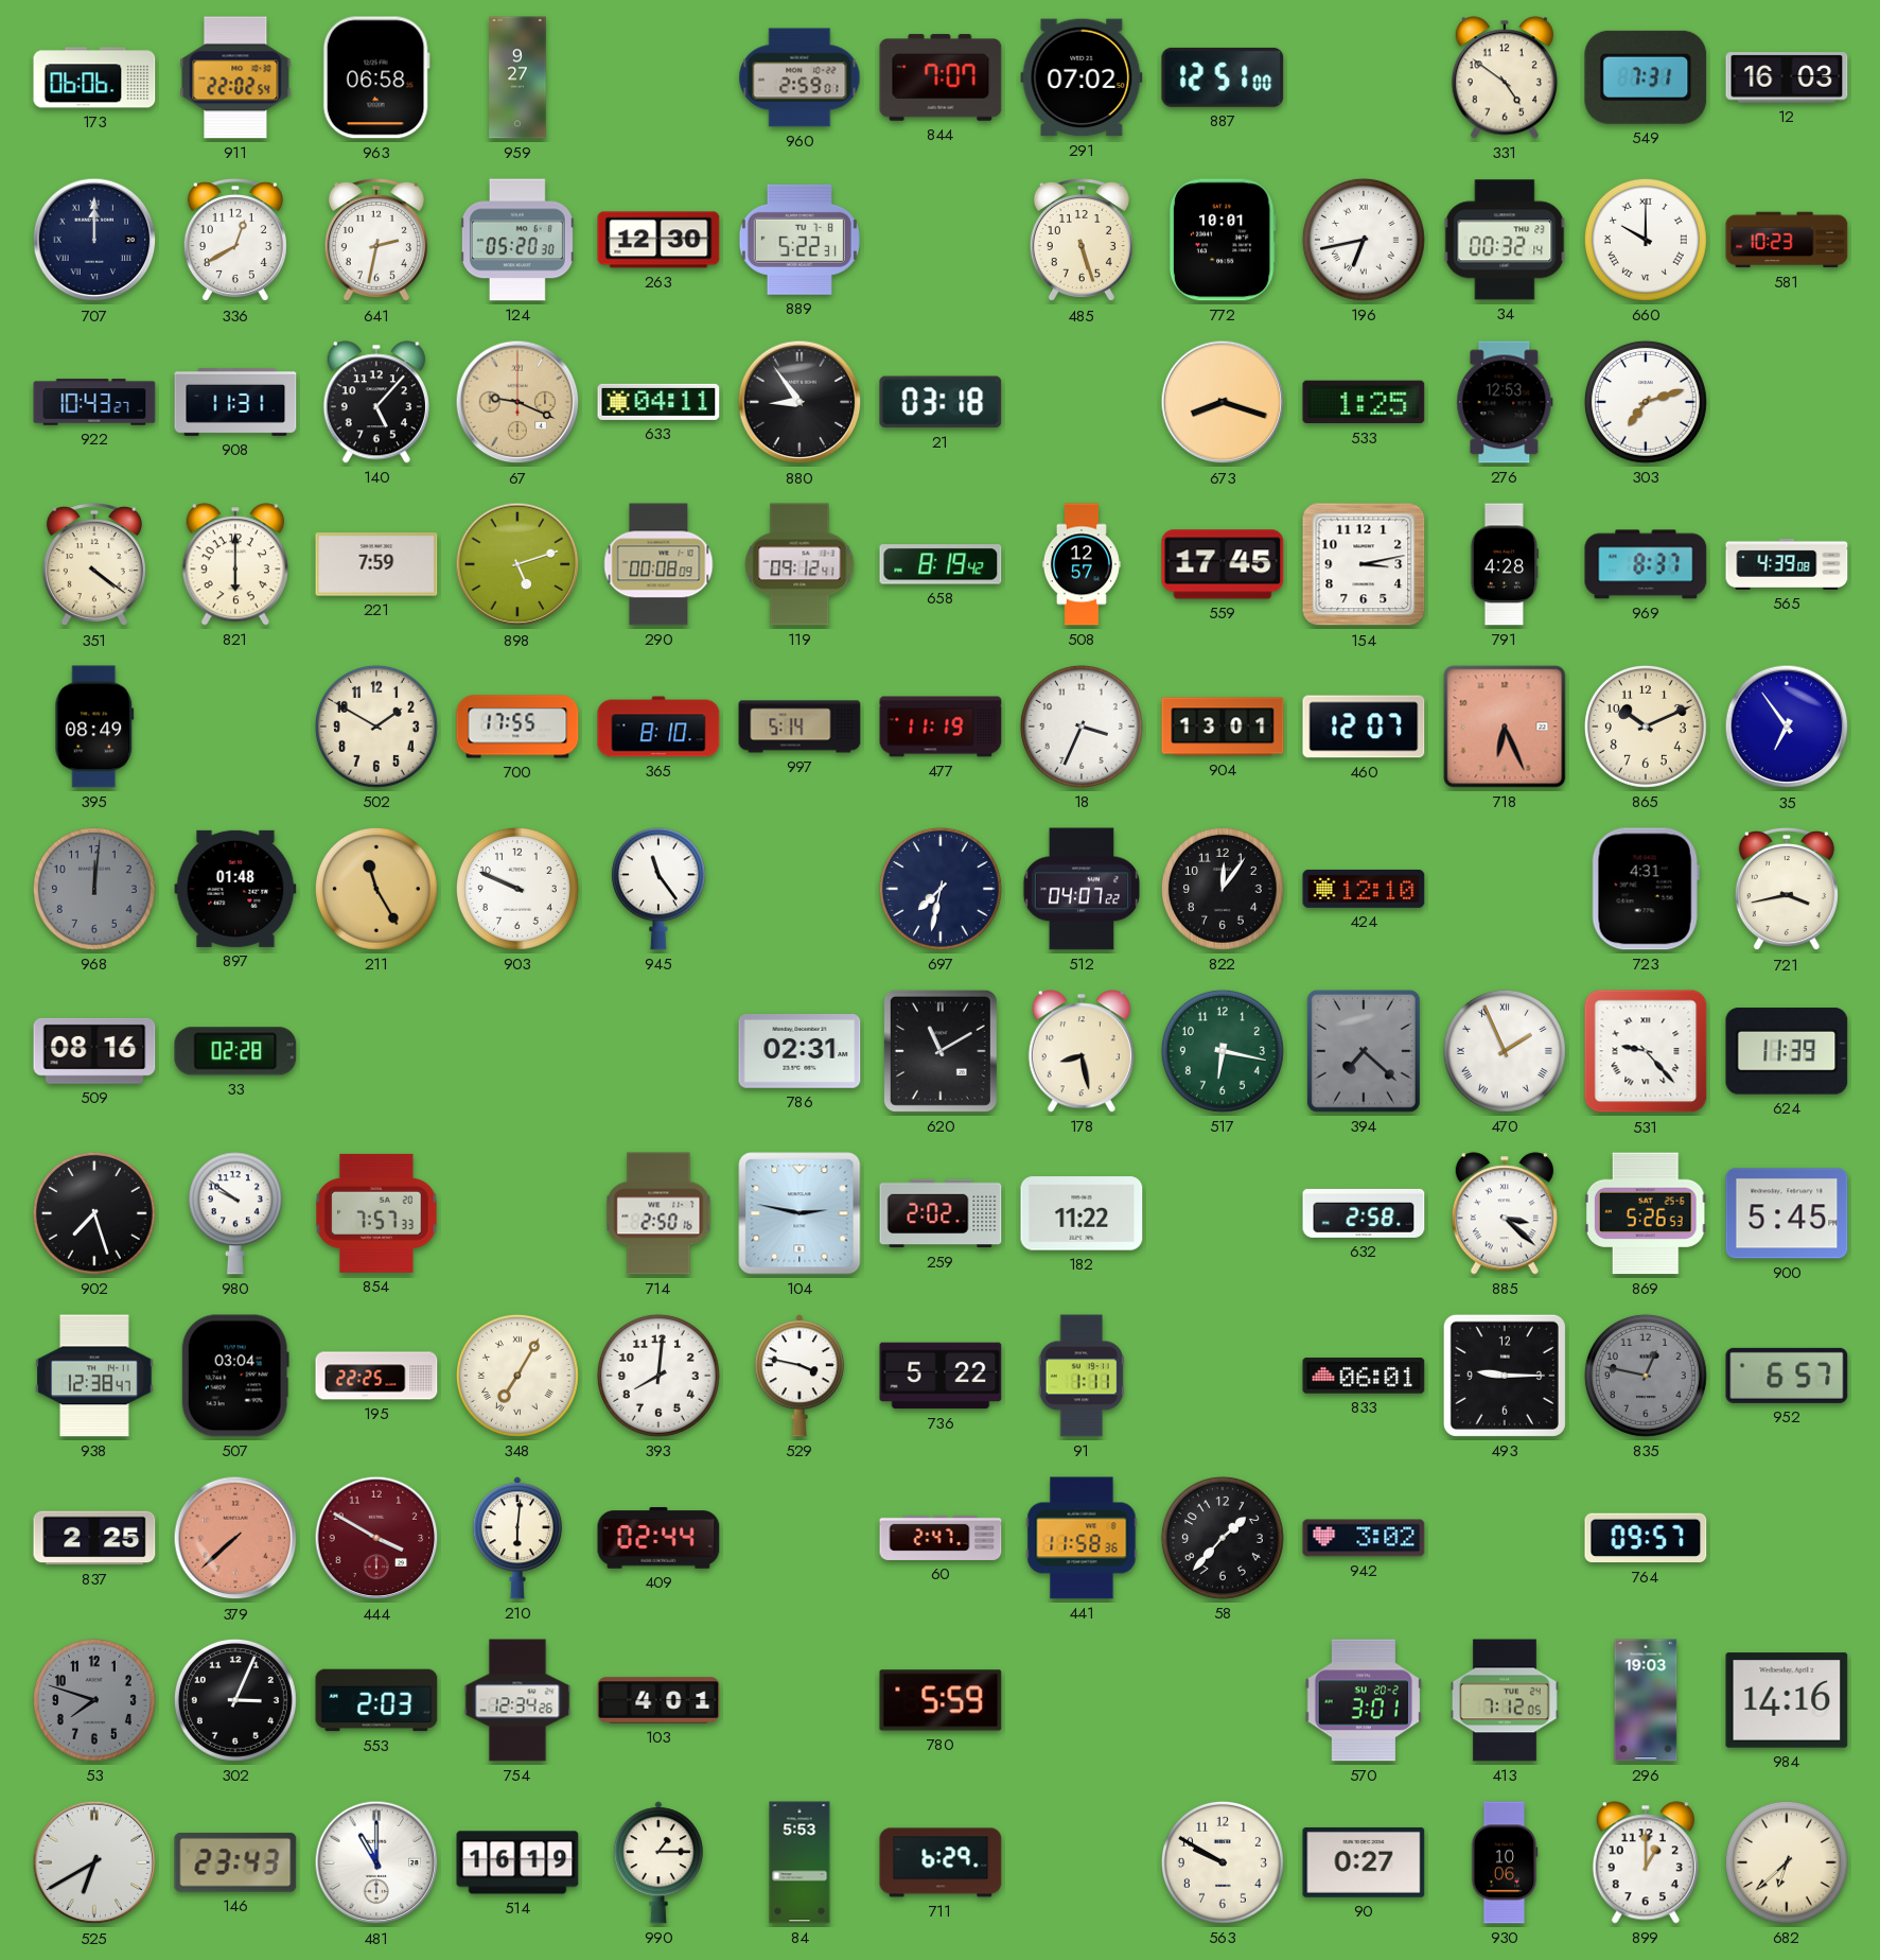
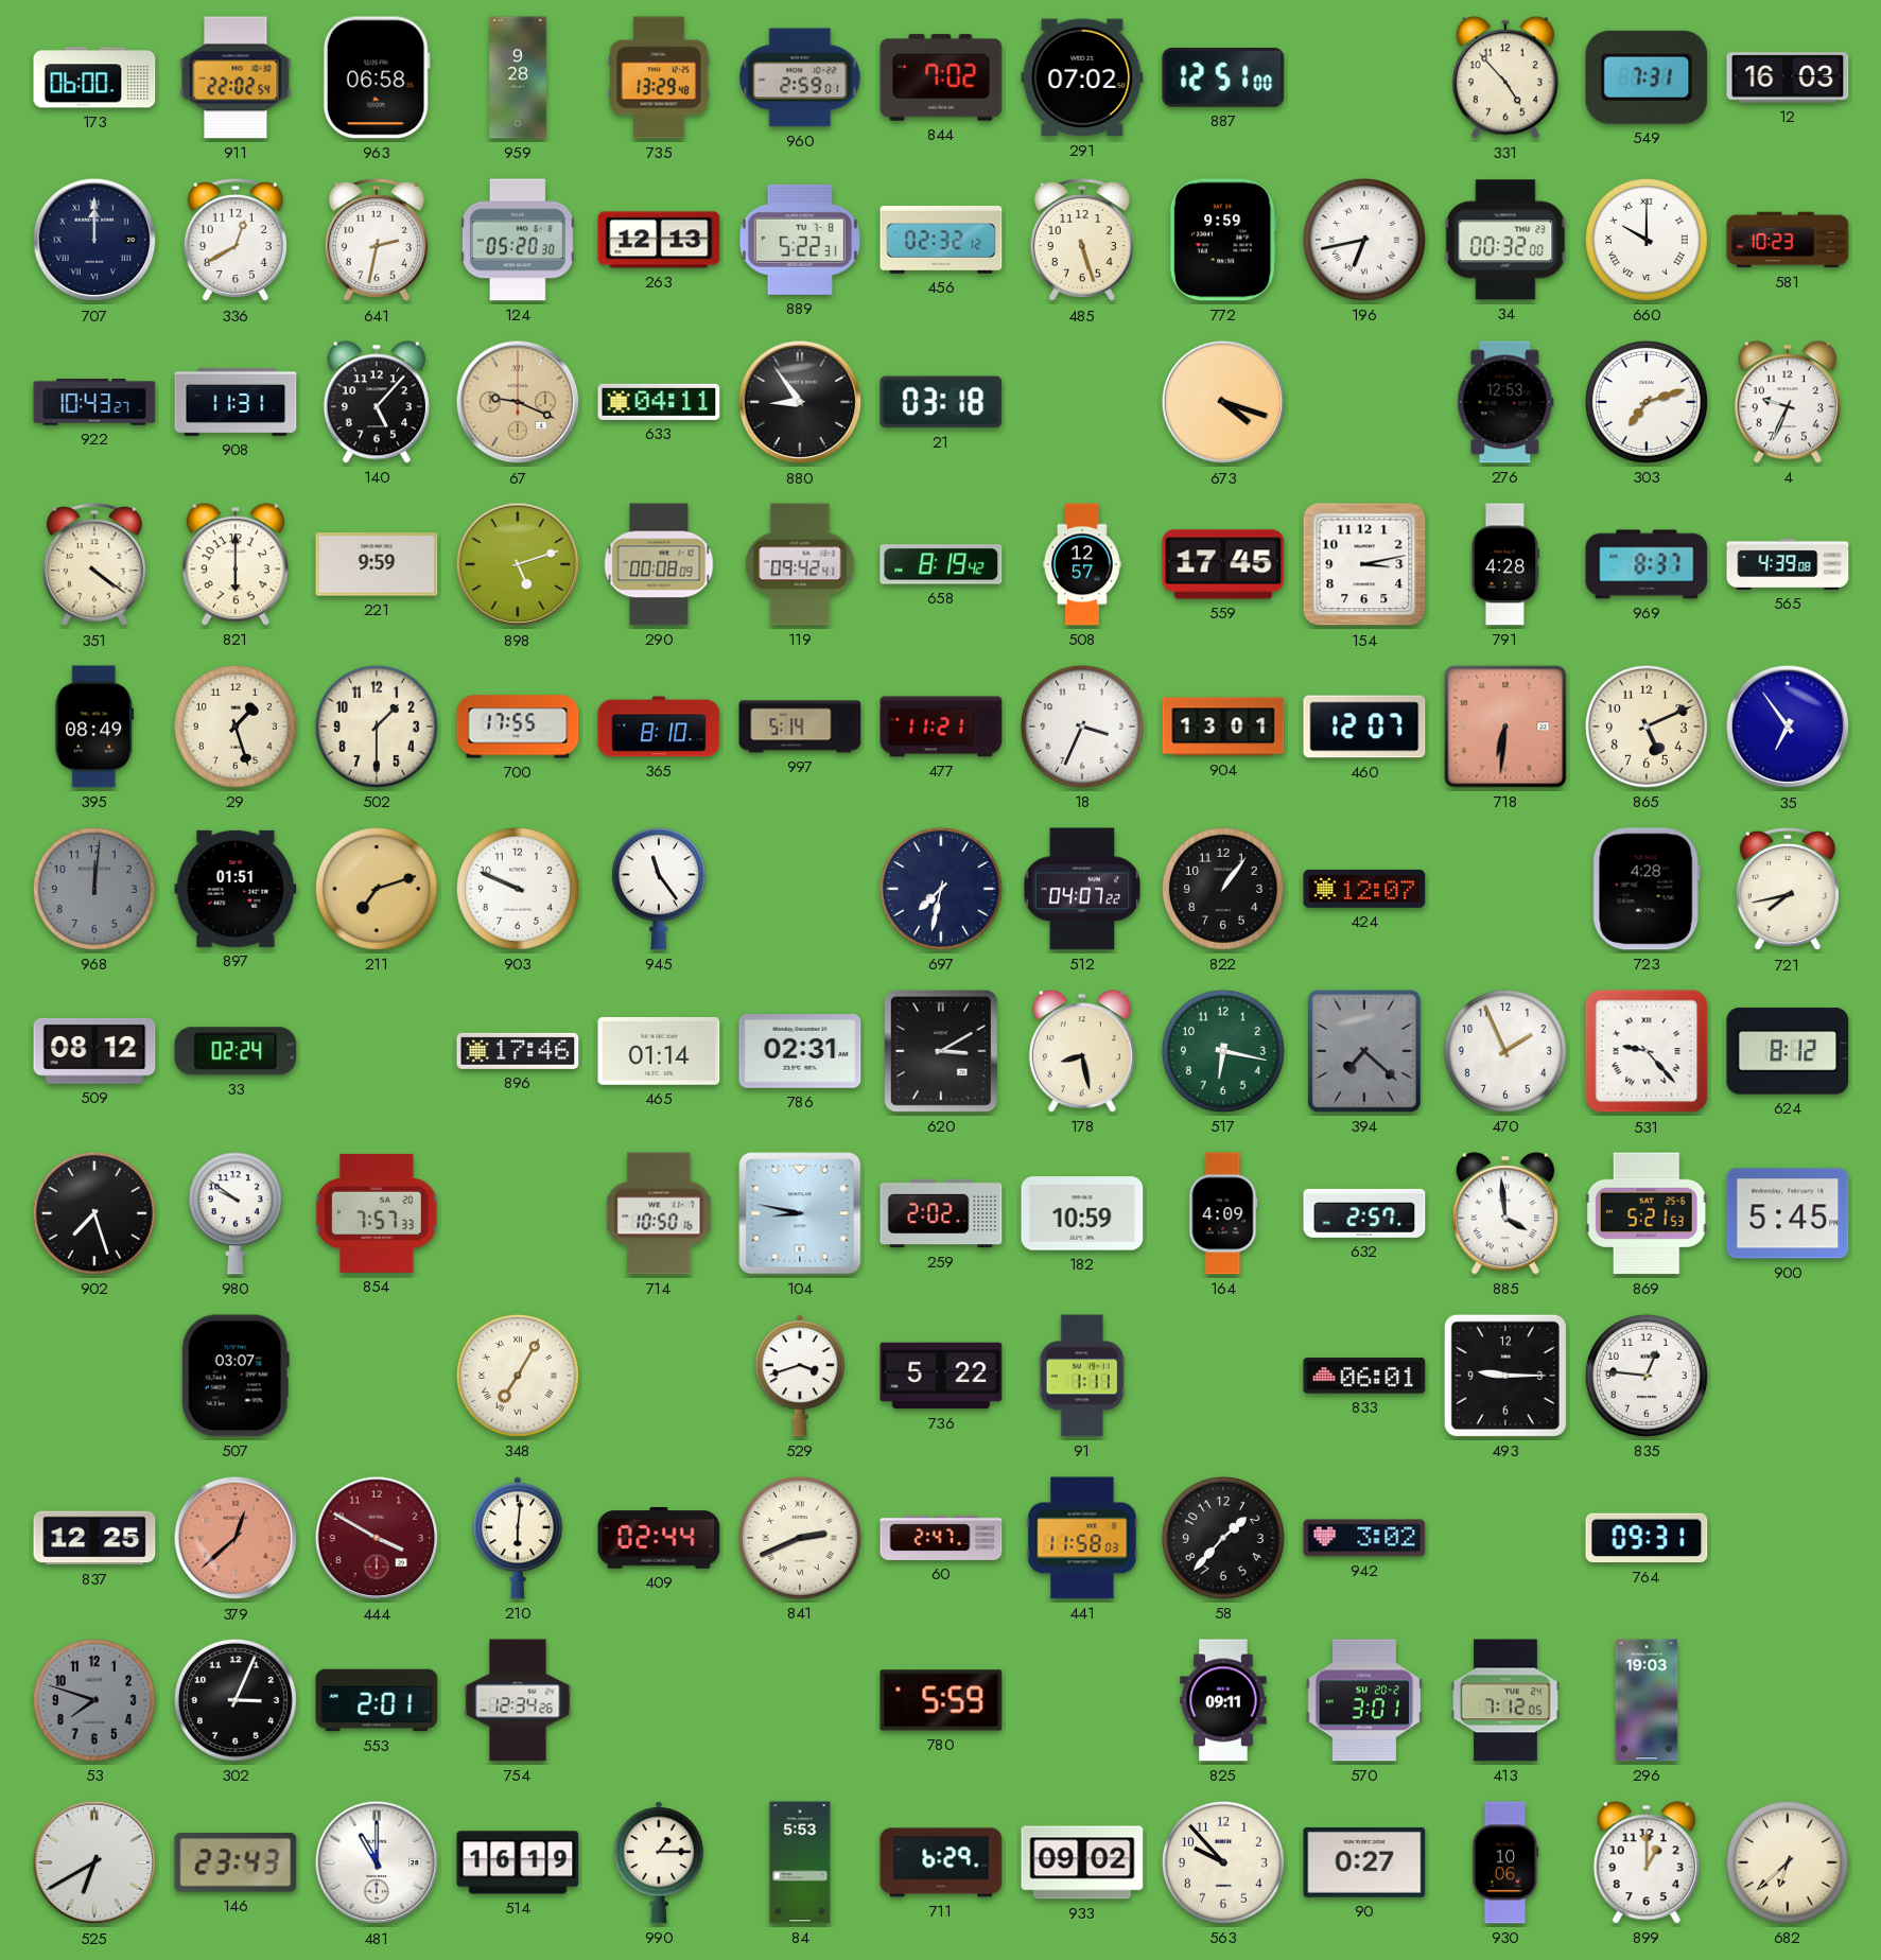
173: 06:06 -> 06:00 (94, 77)
959: 9:27 -> 9:28 (518, 77)
735: none -> 13:29 (659, 77)
844: 7:07 -> 7:02 (941, 77)
331: 4:51 -> 4:53 (1505, 77)
263: 12:30 -> 12:13 (659, 240)
456: none -> 02:32 (941, 241)
772: 10:01 -> 9:59 (1223, 240)
34: 00:32:14 -> 00:32:00 (1505, 240)
673: 8:18 -> 4:18 (1223, 402)
533: 1:25 -> none (1364, 402)
4: none -> 9:34 (1788, 402)
221: 7:59 -> 9:59 (377, 564)
119: 09:12 -> 09:42 (800, 564)
29: none -> 1:27 (236, 727)
502: 1:50 -> 1:30 (377, 727)
477: 11:19 -> 11:21 (941, 727)
718: 6:26 -> 6:31 (1505, 727)
865: 10:11 -> 5:11 (1647, 727)
897: 01:48 -> 01:51 (236, 889)
211: 11:25 -> 7:12 (377, 889)
822: 12:06 -> 1:06 (1223, 889)
424: 12:10 -> 12:07 (1364, 889)
723: 4:31 -> 4:28 (1647, 889)
721: 3:43 -> 7:43 (1788, 889)
509: 08:16 -> 08:12 (94, 1051)
33: 02:28 -> 02:24 (236, 1051)
896: none -> 17:46 (518, 1051)
465: none -> 01:14 (659, 1051)
620: 11:10 -> 3:10 (941, 1051)
470 numerals: Roman -> Arabic (1505, 1051)
624: 11:39 -> 8:12 (1788, 1051)
714: 2:50 -> 10:50 (659, 1213)
104: 2:47 -> 8:47 (800, 1213)
182: 11:22 -> 10:59 (1082, 1213)
164: none -> 4:09 (1223, 1213)
632: 2:58 -> 2:57 (1364, 1213)
885: 3:22 -> 3:59 (1505, 1213)
869: 5:26 -> 5:21 (1647, 1213)
938: 12:38 -> none (94, 1376)
507: 03:04 -> 03:07 (236, 1376)
195: 22:25 -> none (376, 1376)
393: 8:01 -> none (658, 1376)
529: 3:47 -> 3:42 (800, 1376)
835: 12:47 -> 12:46 (1647, 1376)
835 dial: grey -> white (1647, 1376)
952: 6:57 -> none (1787, 1376)
837: 2:25 -> 12:25 (94, 1538)
379: 7:38 -> 12:38 (236, 1538)
841: none -> 2:41 (800, 1538)
441: 11:58:36 -> 11:58:03 (1082, 1538)
764: 09:57 -> 09:31 (1647, 1538)
553: 2:03 -> 2:01 (377, 1700)
103: 4:01 -> none (658, 1700)
825: none -> 09:11 (1223, 1700)
984: 14:16 -> none (1787, 1700)
933: none -> 09:02 (1082, 1862)
563: 9:50 -> 9:53 (1223, 1862)
